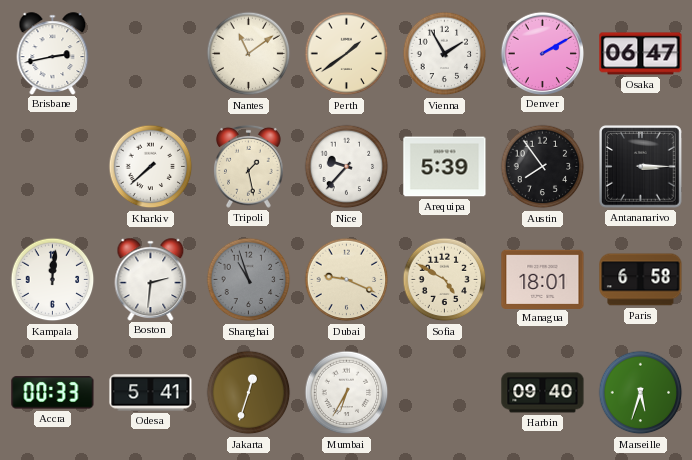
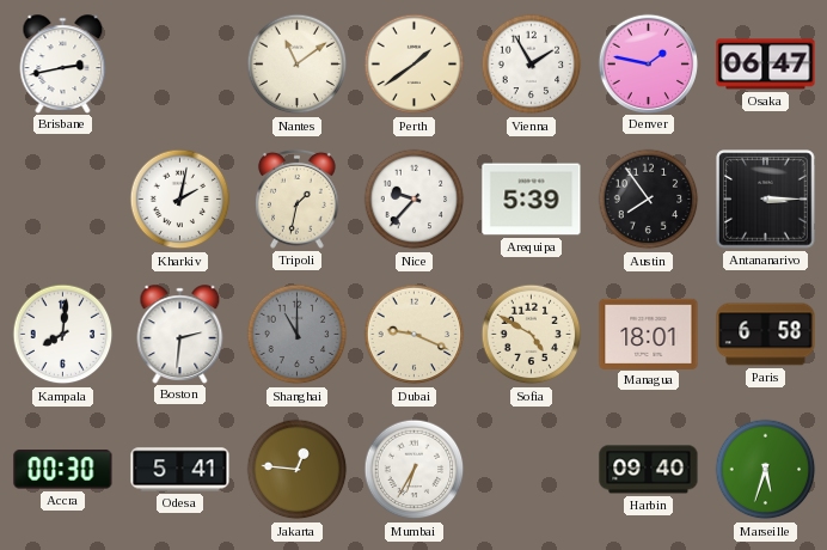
Denver: 2:10 -> 1:47 (648, 63)
Kharkiv: 7:38 -> 2:02 (180, 200)
Tripoli: 1:28 -> 1:32 (298, 198)
Kampala: 12:01 -> 8:01 (63, 335)
Shanghai: 10:57 -> 11:00 (298, 335)
Accra: 00:33 -> 00:30 (63, 470)
Jakarta: 12:33 -> 12:46 (298, 470)
